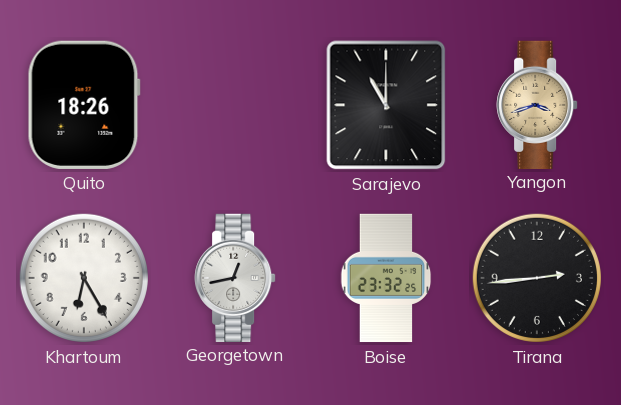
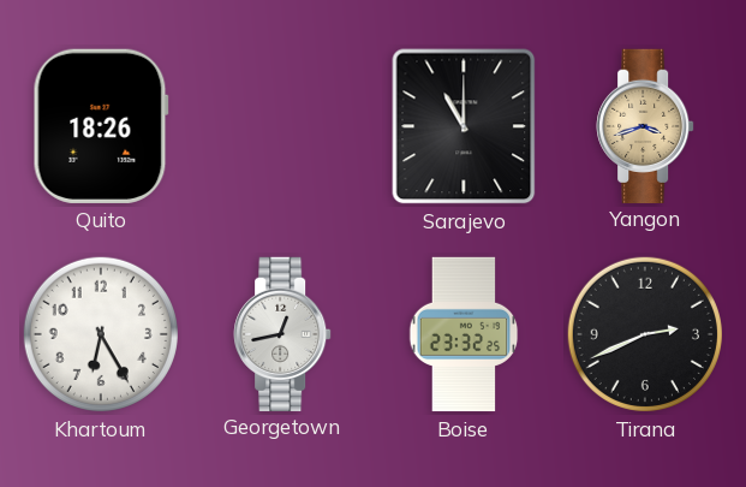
Tirana: 2:44 -> 2:41 (645, 334)
